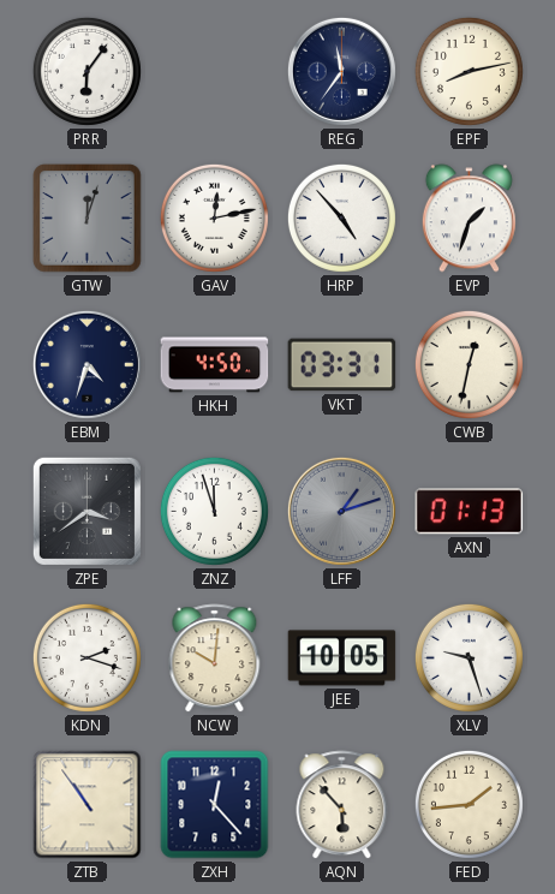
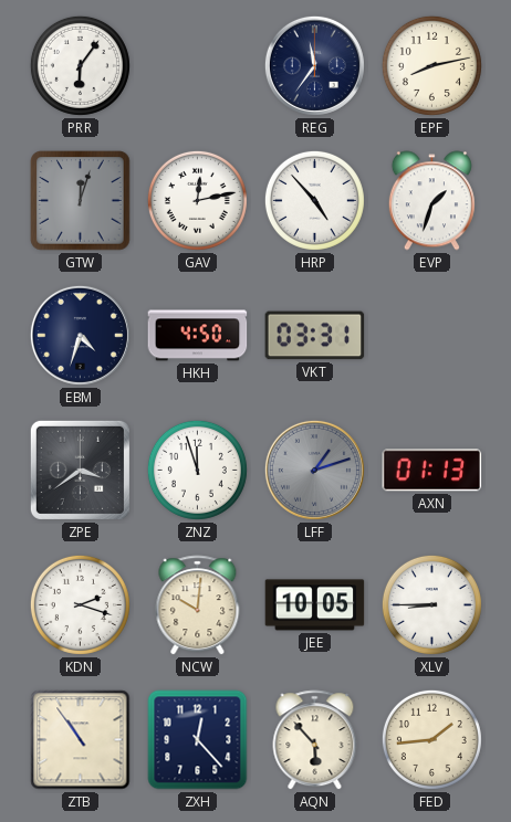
CWB: 12:32 -> none (469, 364)
XLV: 9:27 -> 8:45 (431, 604)
